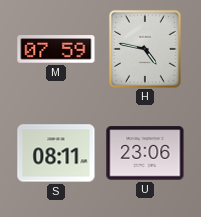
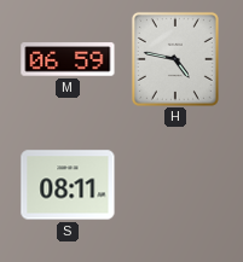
M: 07:59 -> 06:59 (68, 59)
U: 23:06 -> none (145, 153)
